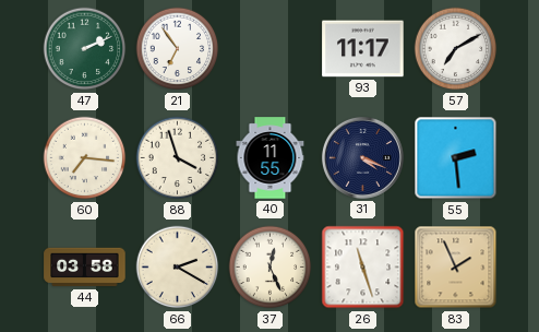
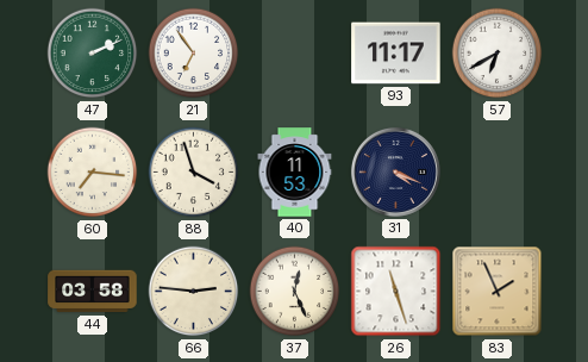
57: 7:10 -> 6:40 (498, 54)
40: 11:55 -> 11:53 (295, 173)
55: 2:29 -> none (456, 158)
66: 2:20 -> 2:46 (194, 292)
